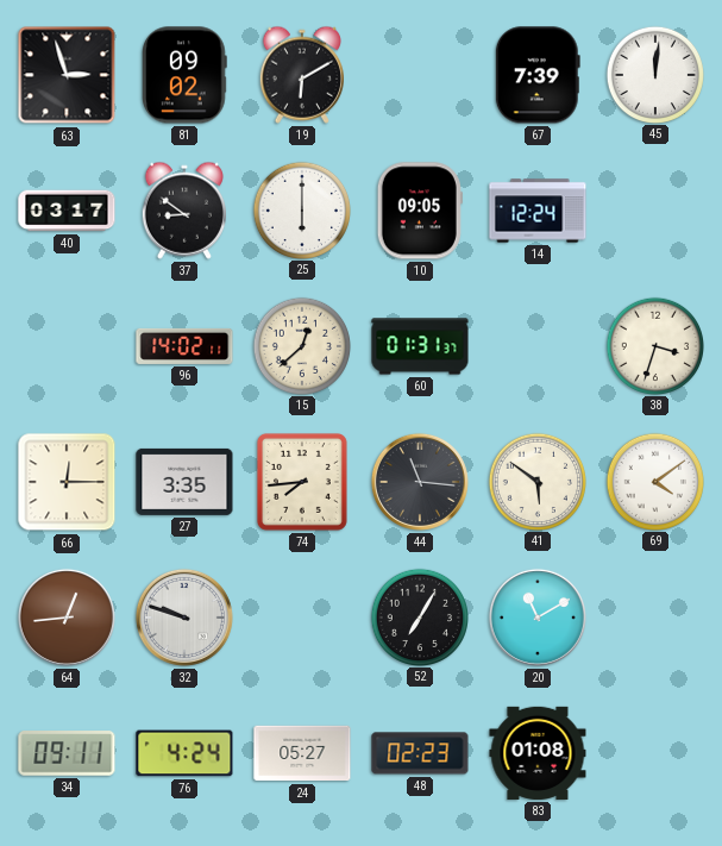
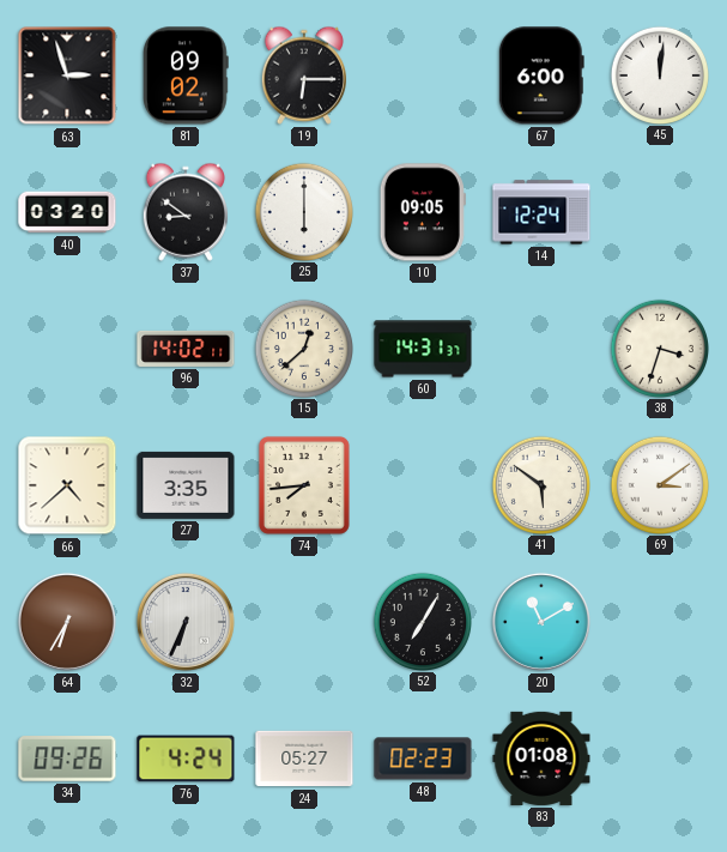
19: 6:10 -> 6:15 (304, 75)
67: 7:39 -> 6:00 (541, 75)
40: 03:17 -> 03:20 (67, 212)
60: 01:31 -> 14:31 (423, 349)
66: 12:15 -> 4:38 (67, 485)
44: 11:16 -> none (420, 482)
69: 4:09 -> 3:09 (659, 484)
64: 12:44 -> 6:35 (67, 622)
32: 9:48 -> 6:34 (186, 622)
34: 09:11 -> 09:26 (67, 759)
